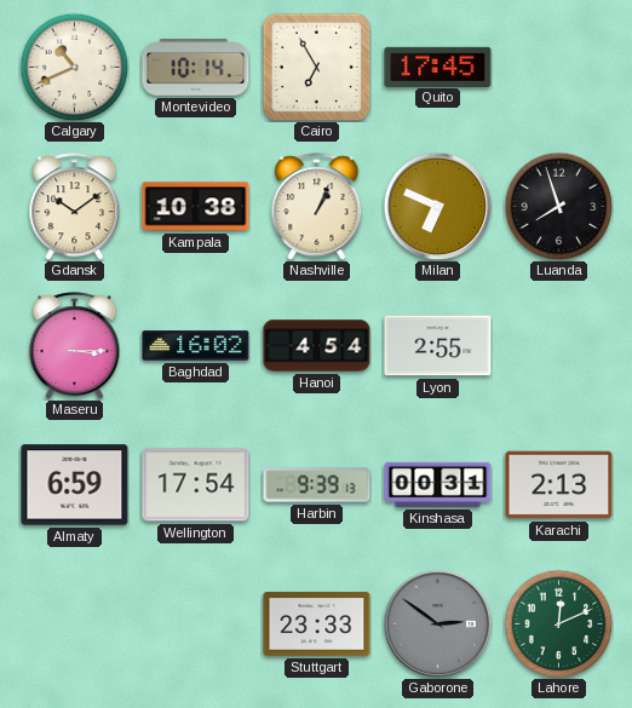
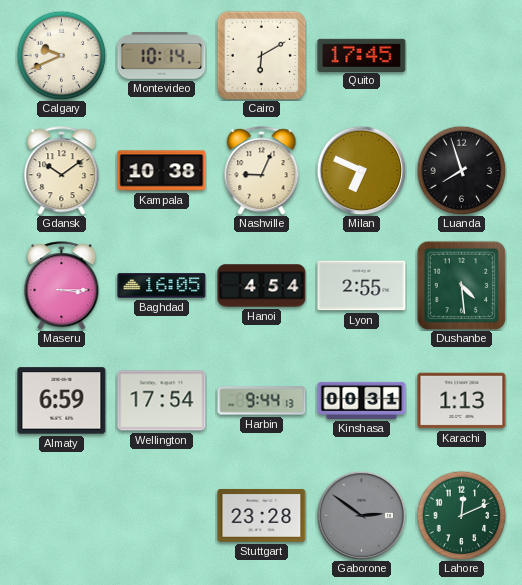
Calgary: 10:41 -> 9:41 (61, 55)
Cairo: 6:55 -> 6:10 (261, 55)
Nashville: 1:04 -> 9:04 (262, 171)
Baghdad: 16:02 -> 16:05 (162, 286)
Dushanbe: none -> 4:29 (461, 285)
Harbin: 9:39 -> 9:44 (262, 401)
Karachi: 2:13 -> 1:13 (462, 401)
Stuttgart: 23:33 -> 23:28 (262, 515)
